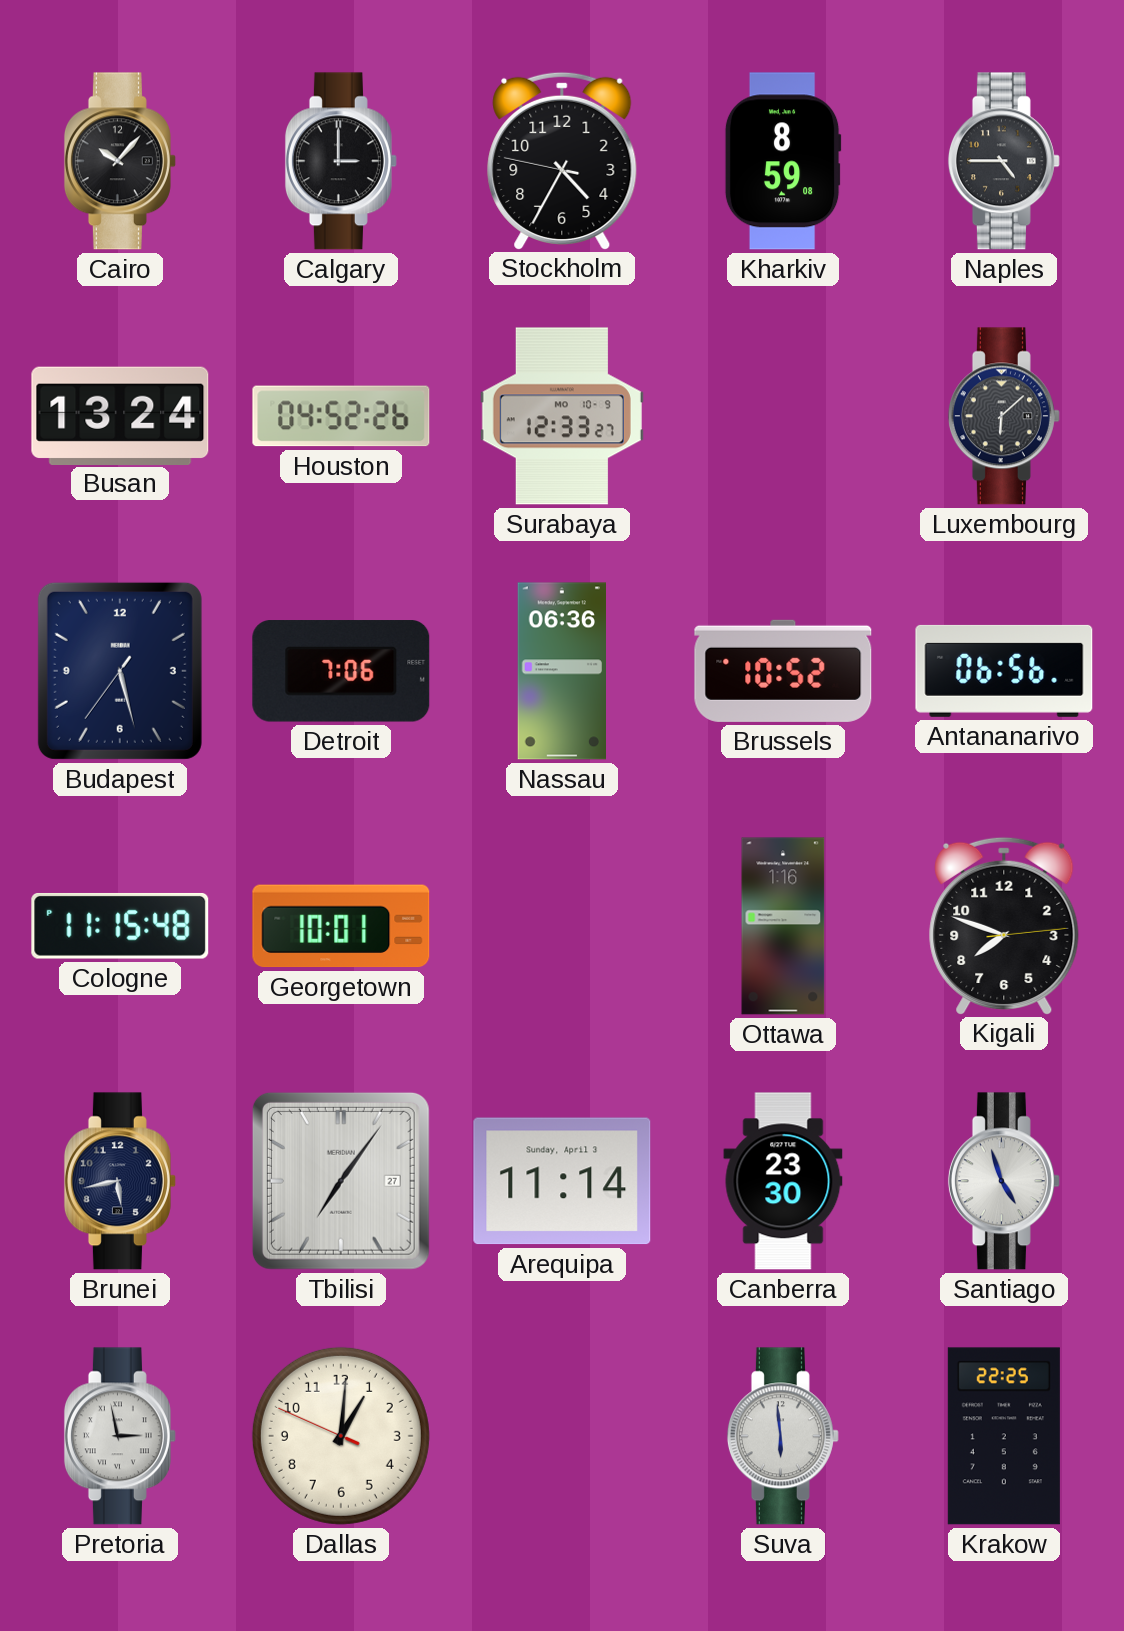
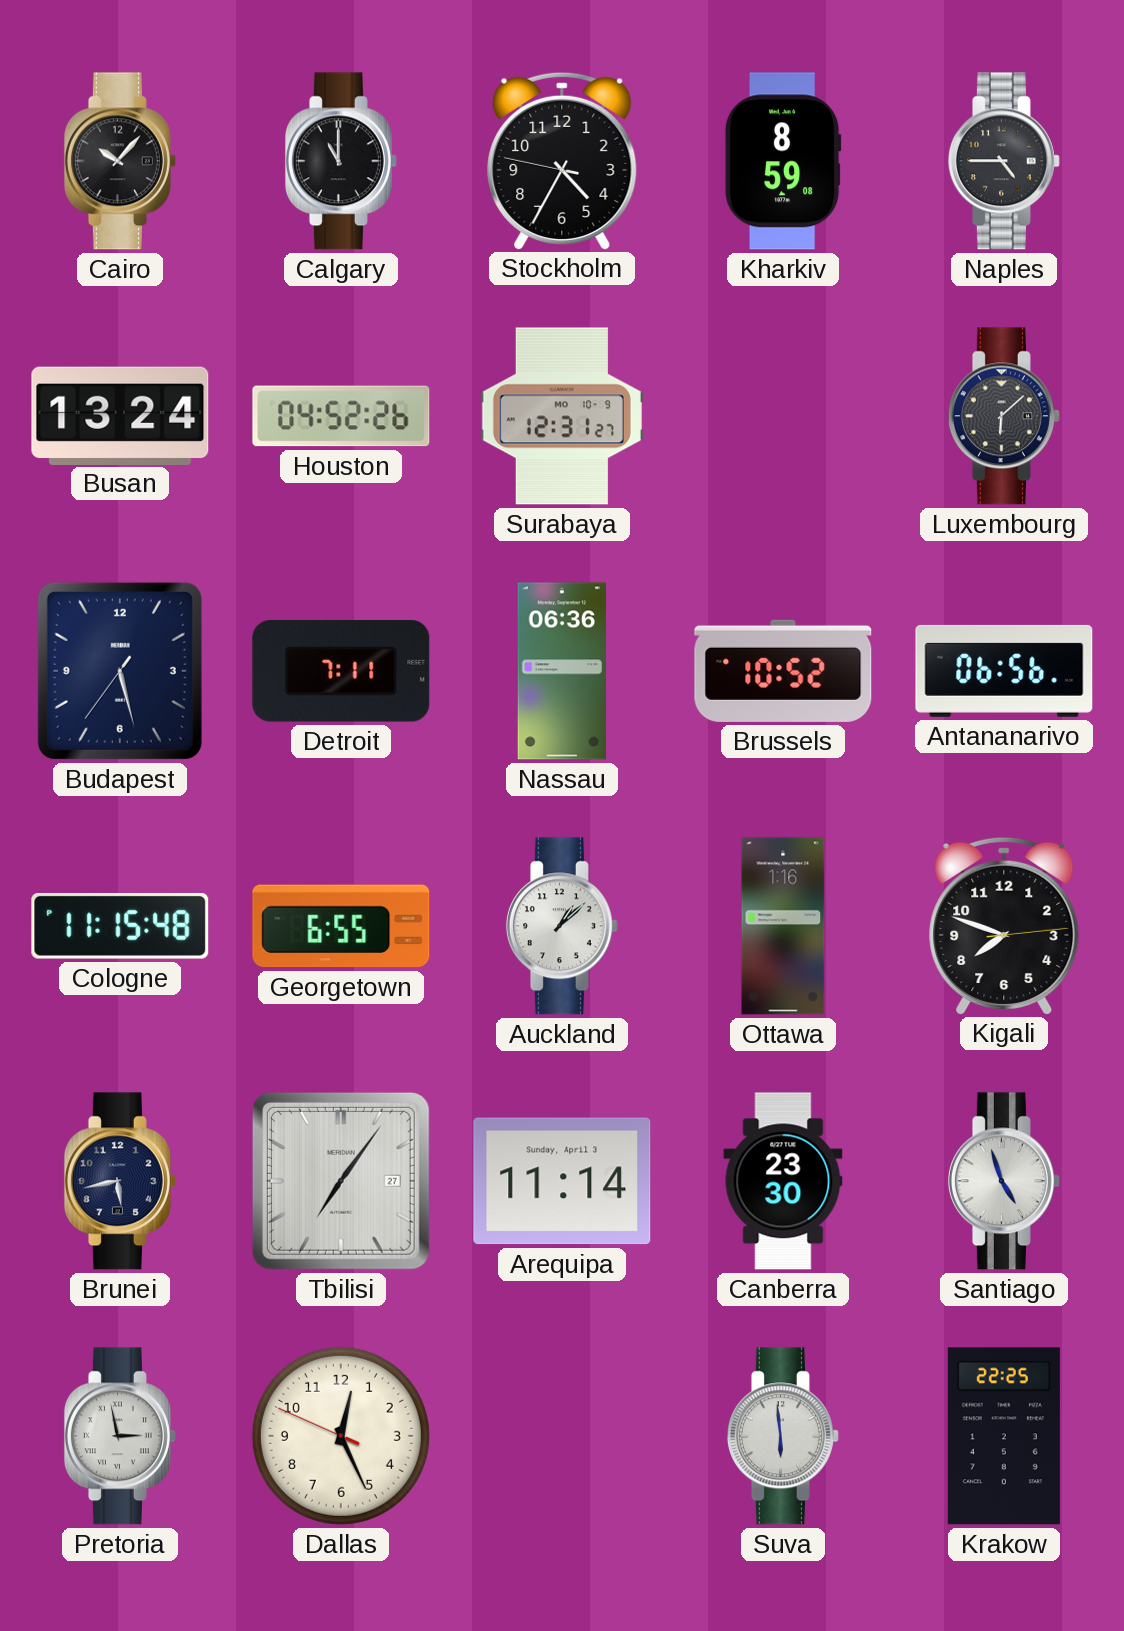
Calgary: 3:00 -> 11:00 (341, 161)
Surabaya: 12:33 -> 12:31 (562, 416)
Detroit: 7:06 -> 7:11 (341, 671)
Georgetown: 10:01 -> 6:55 (341, 926)
Auckland: none -> 1:08 (562, 926)
Dallas: 1:00 -> 12:25 (341, 1436)
